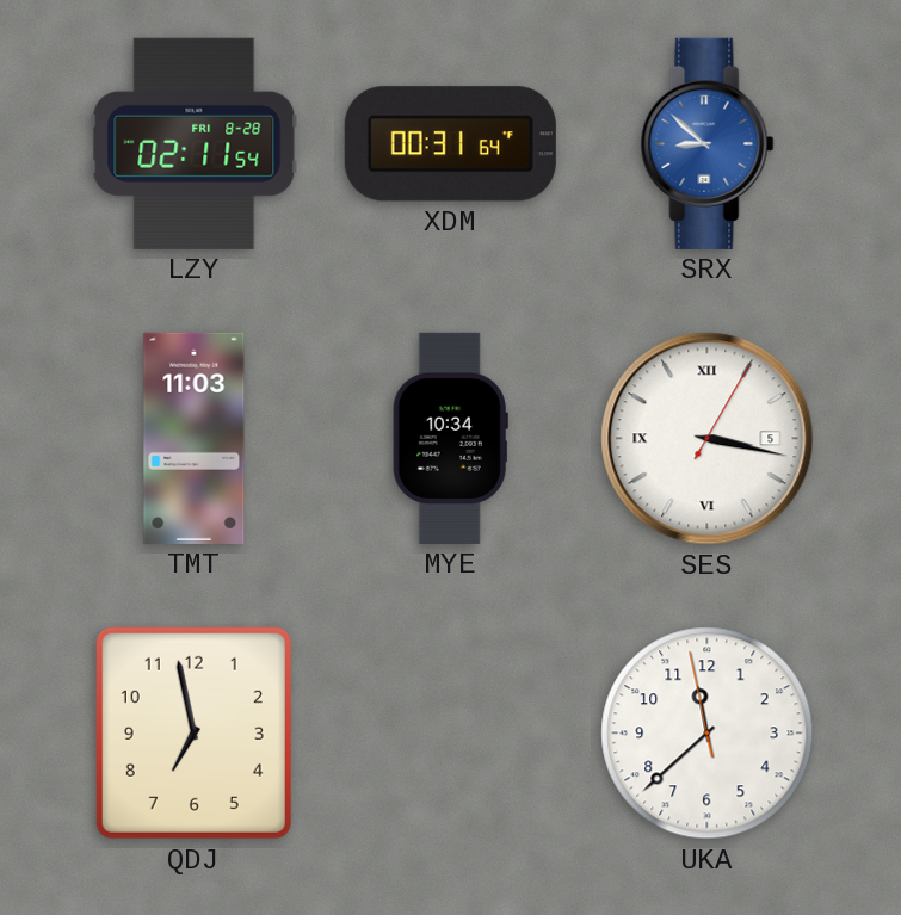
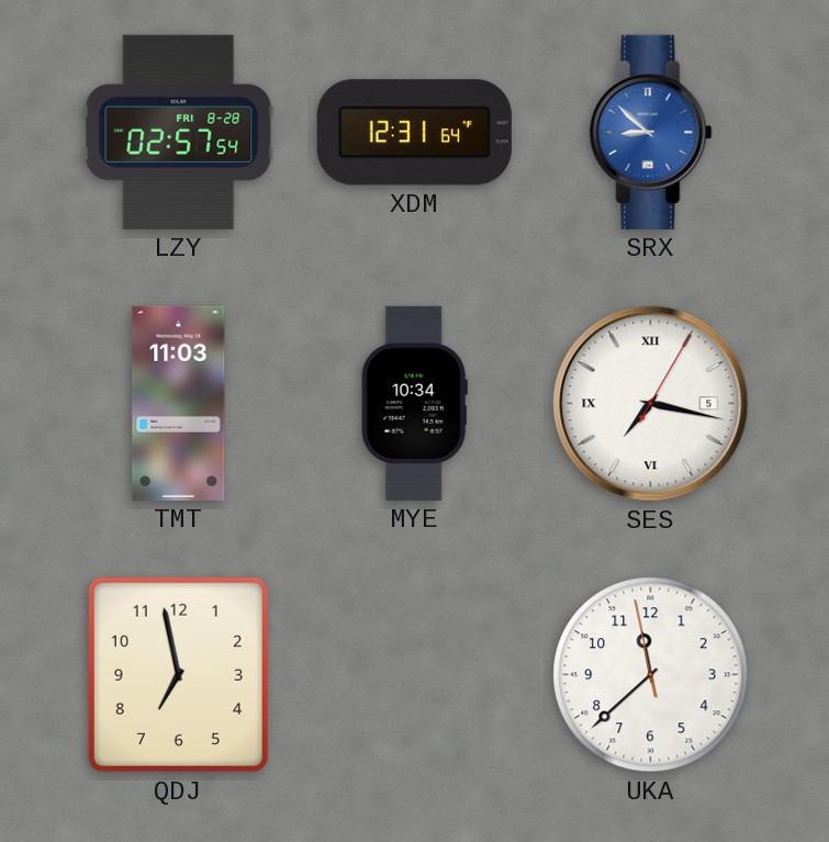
LZY: 02:11 -> 02:57 (179, 132)
XDM: 00:31 -> 12:31 (414, 133)
SES: 3:17 -> 7:17 (651, 404)
